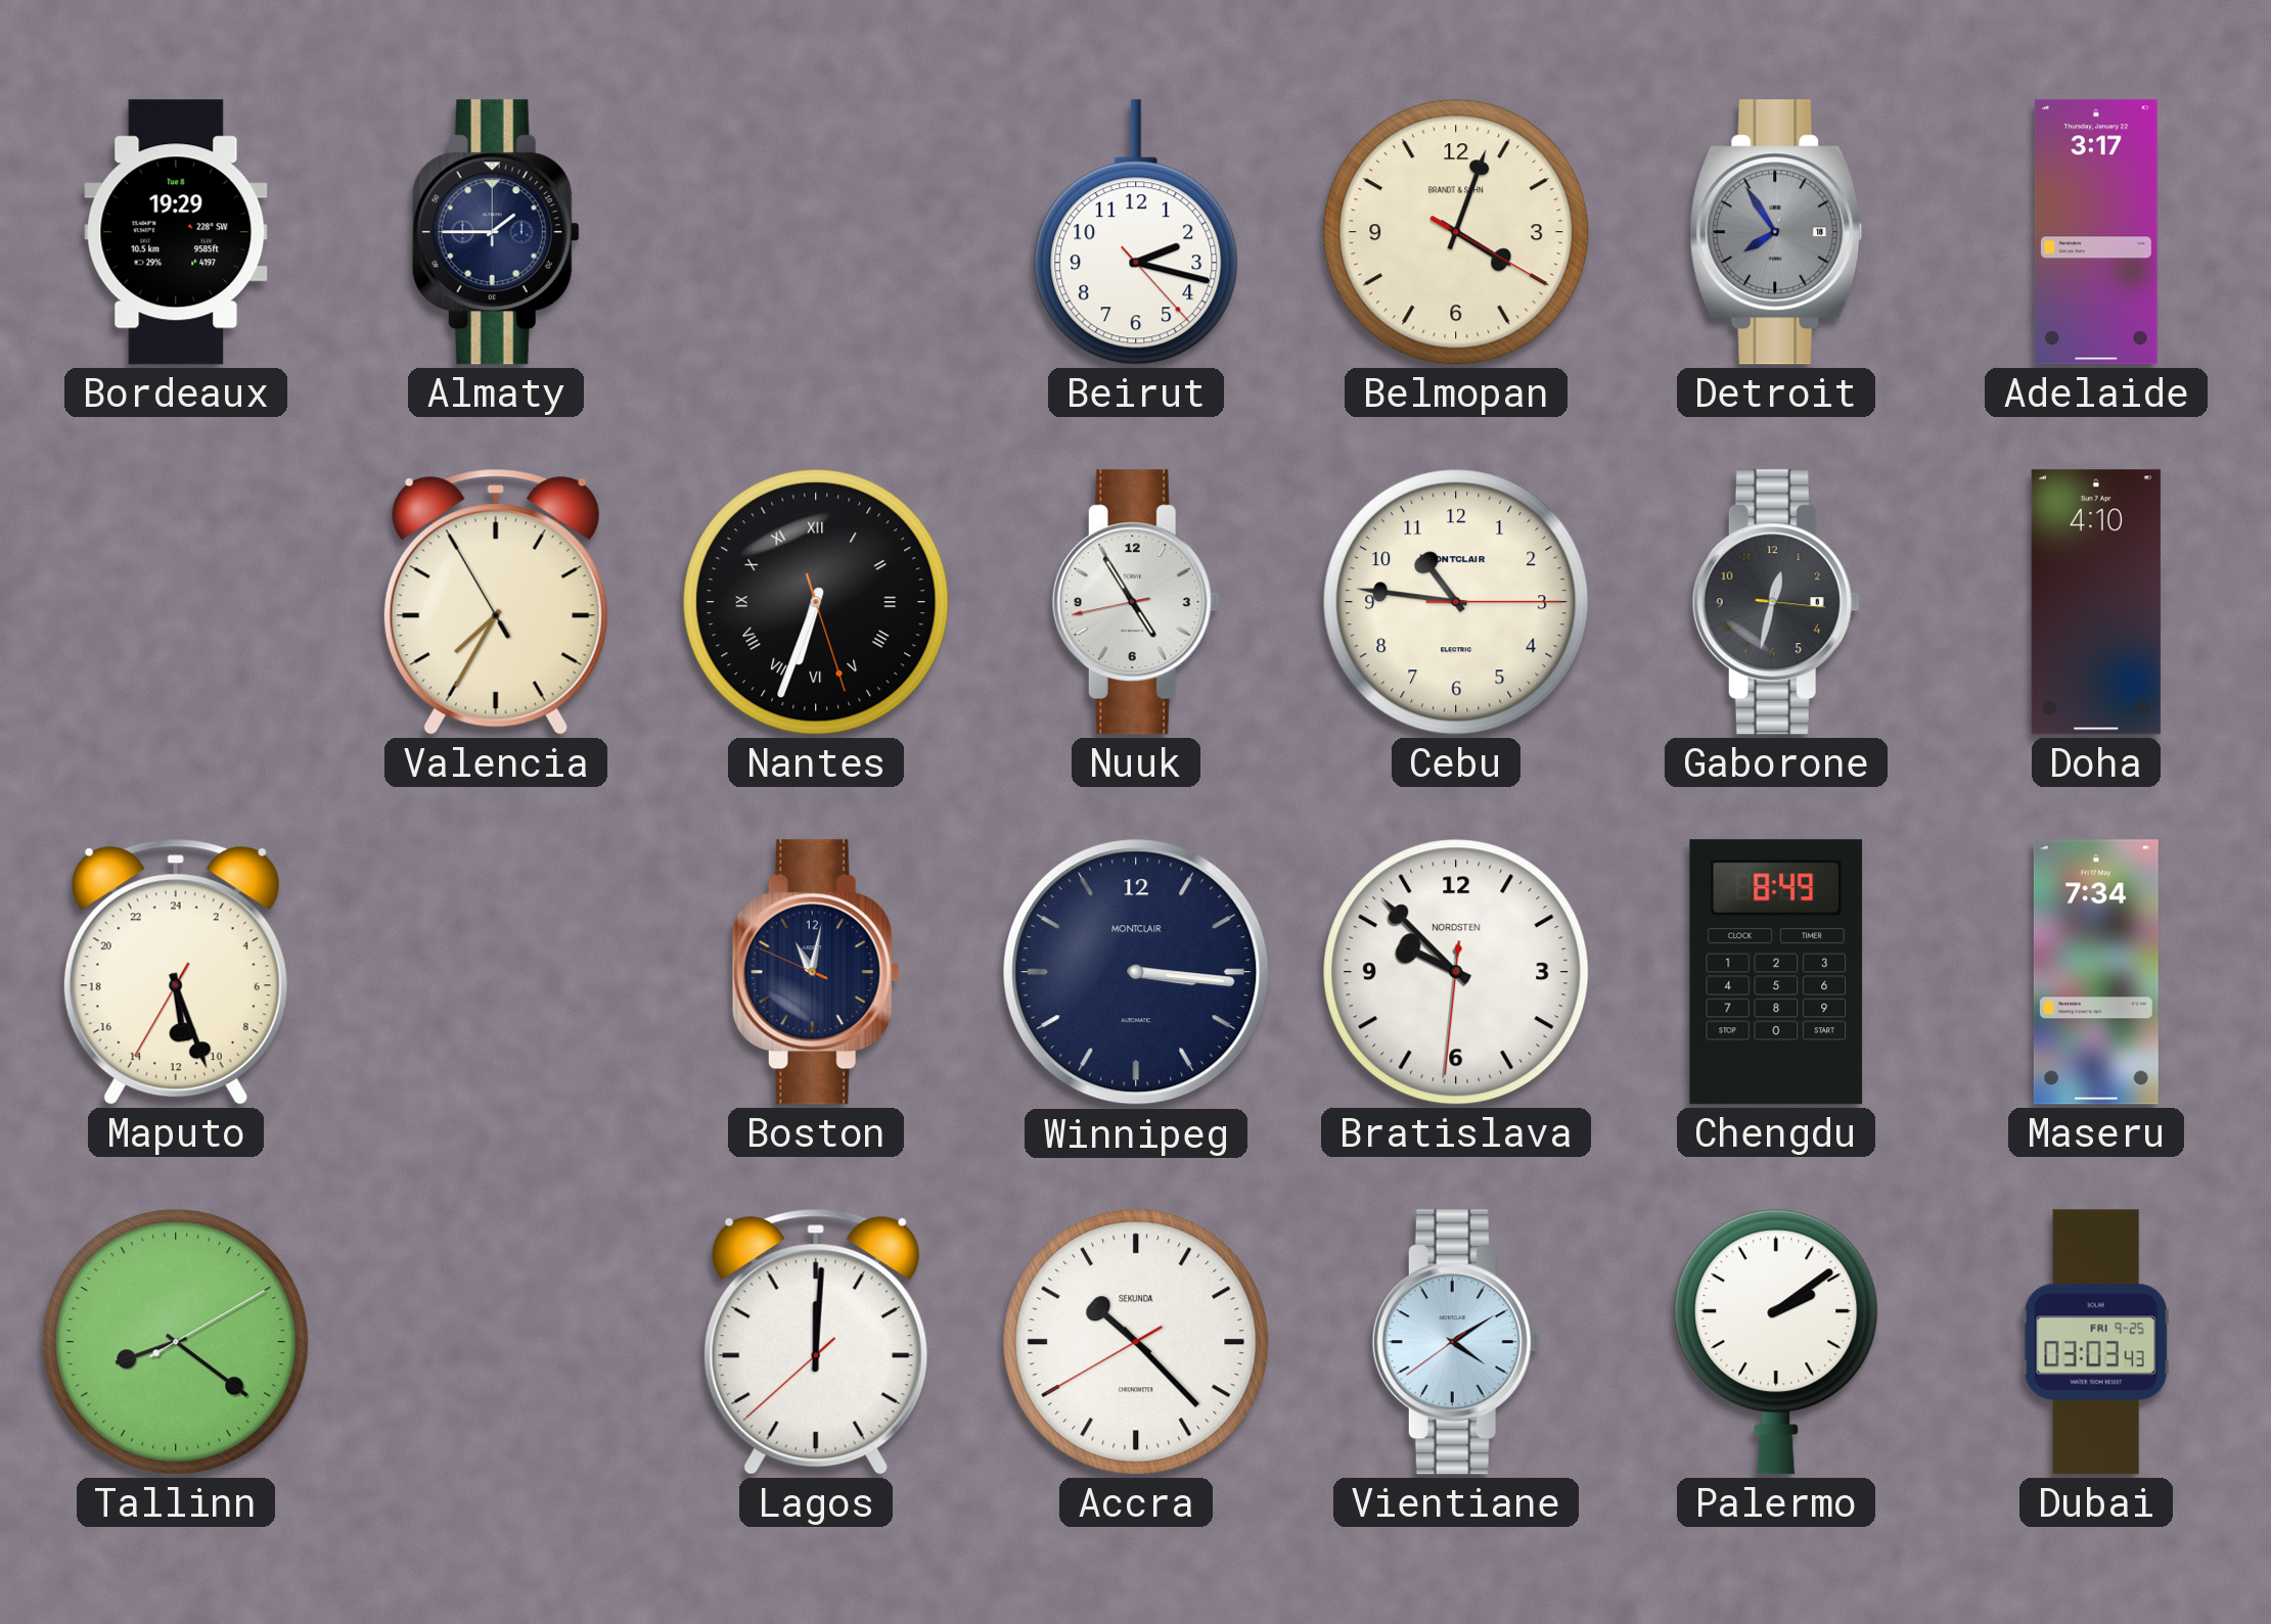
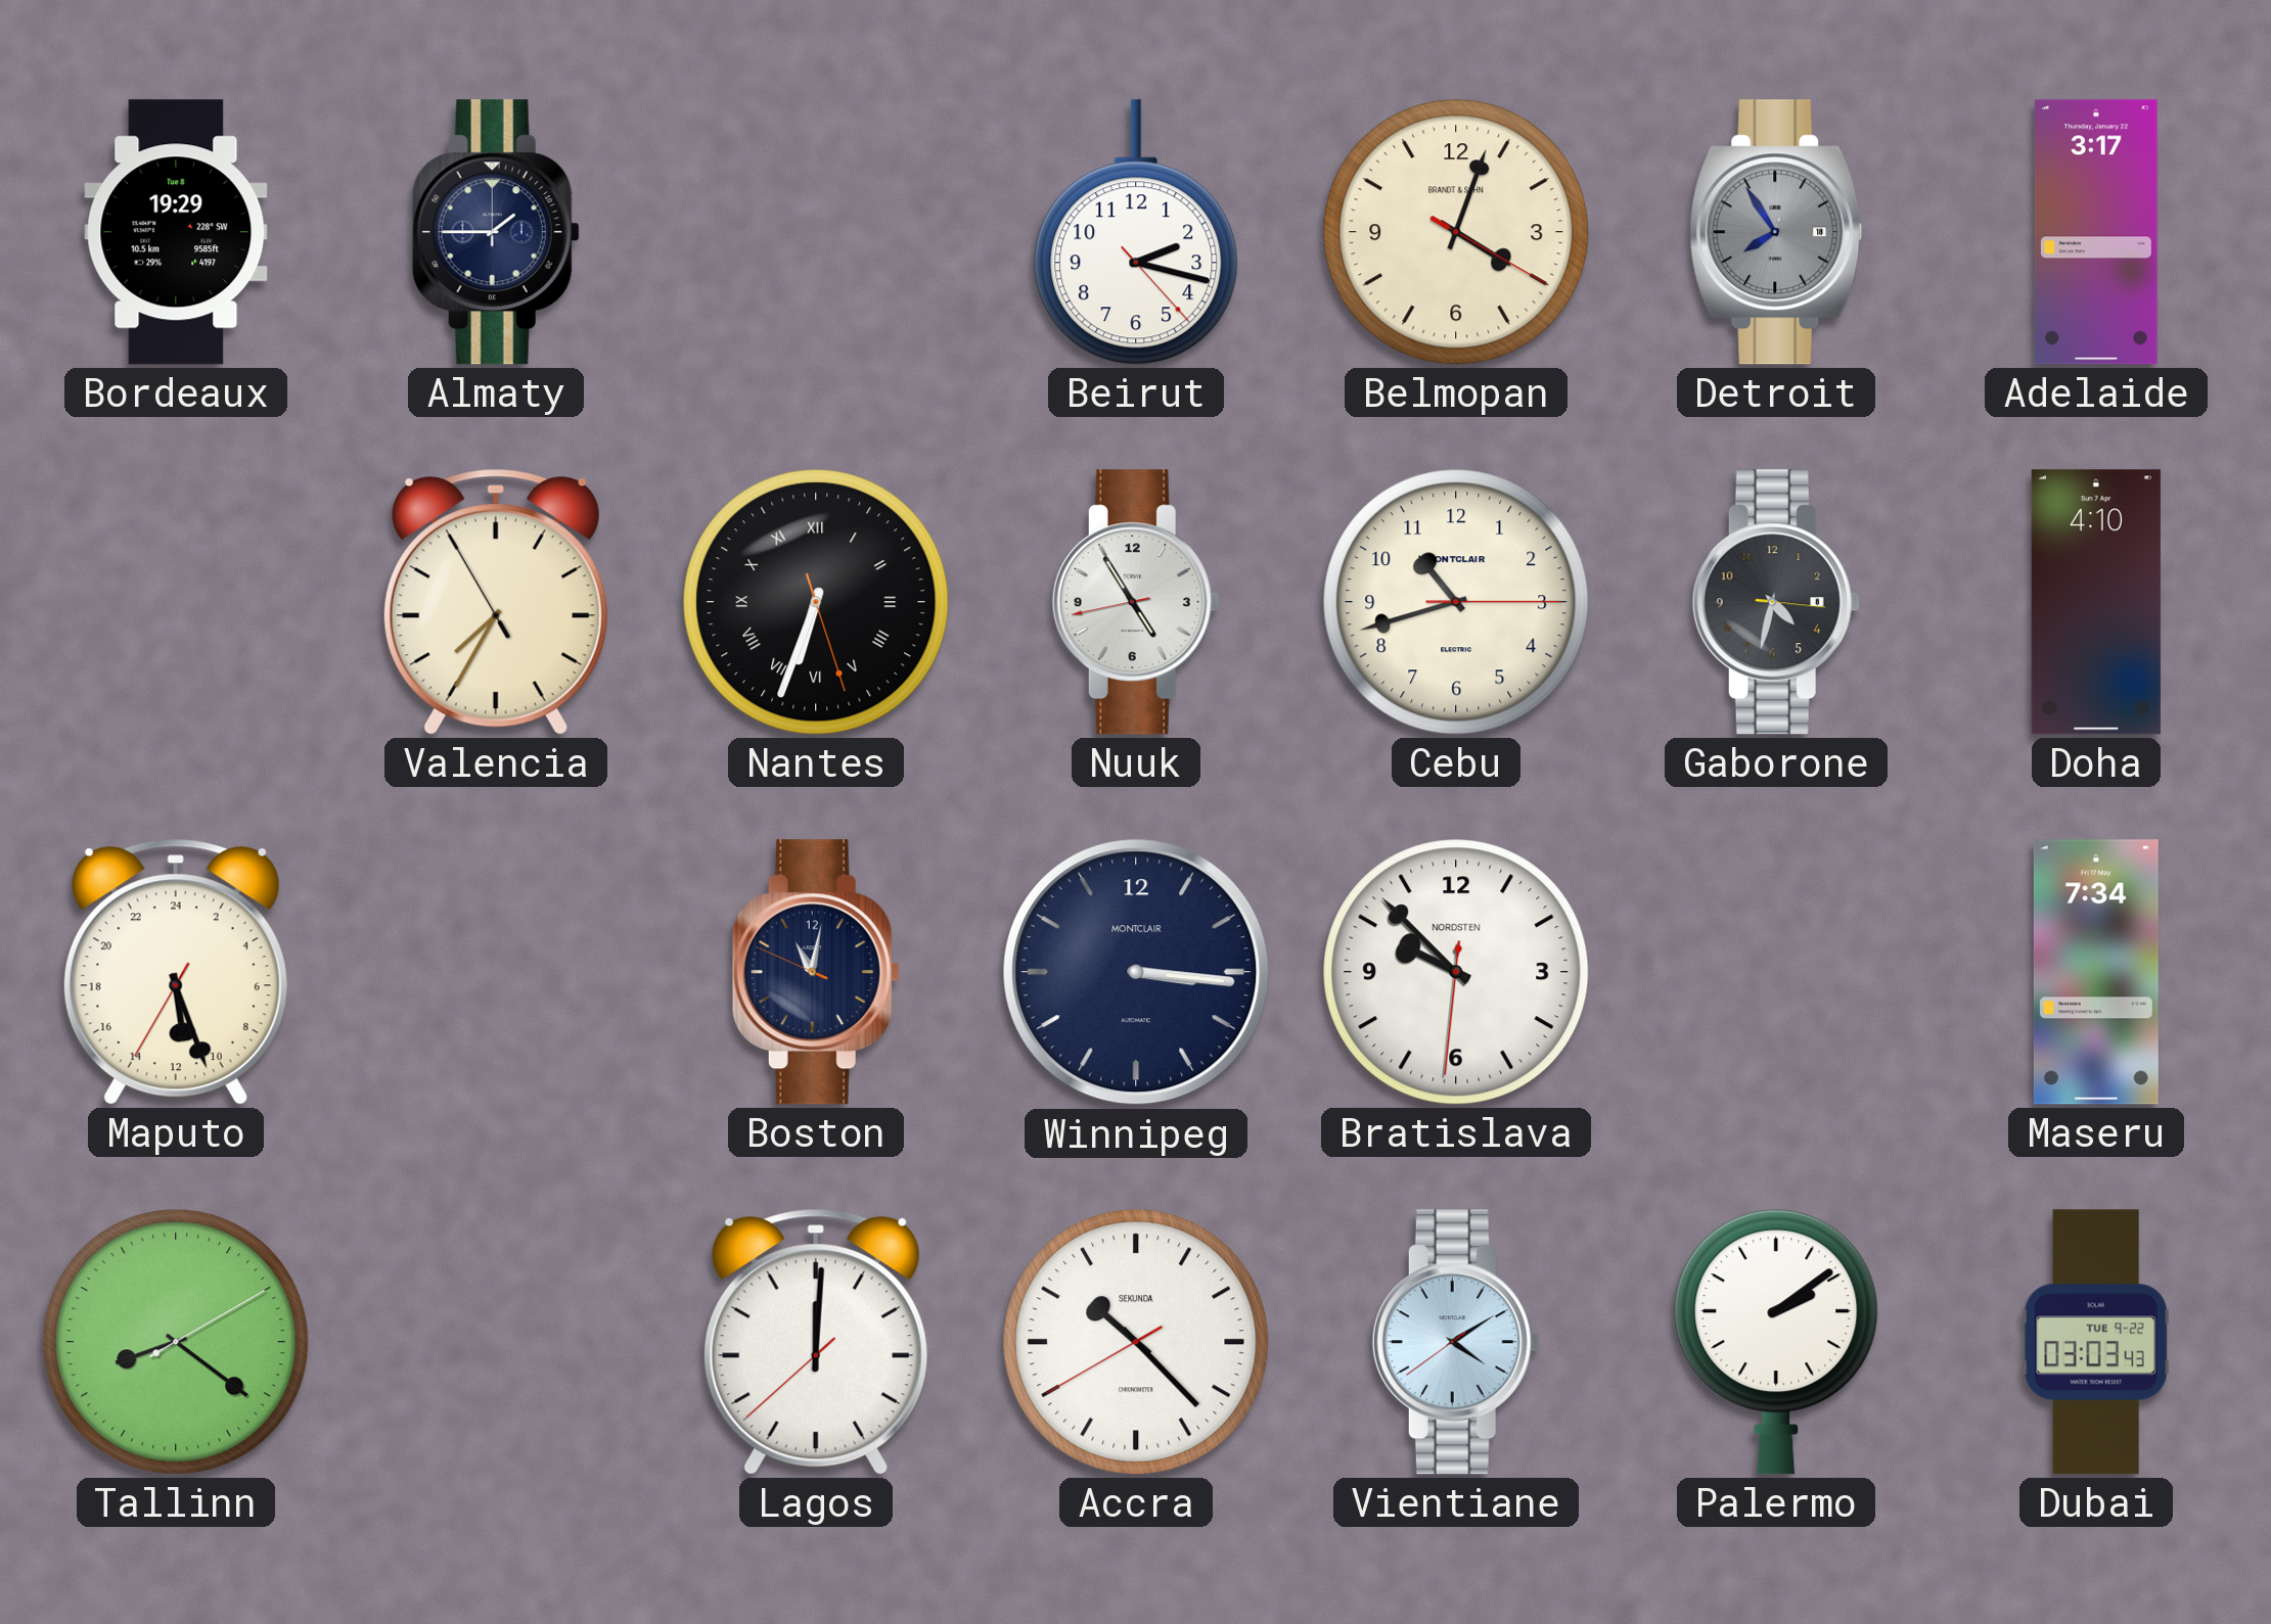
Cebu: 10:46 -> 10:42 (1456, 602)
Gaborone: 12:32 -> 4:32 (1776, 602)
Chengdu: 8:49 -> none (1776, 972)
Dubai date: FRI 9-25 -> TUE 9-22 (2096, 1342)
